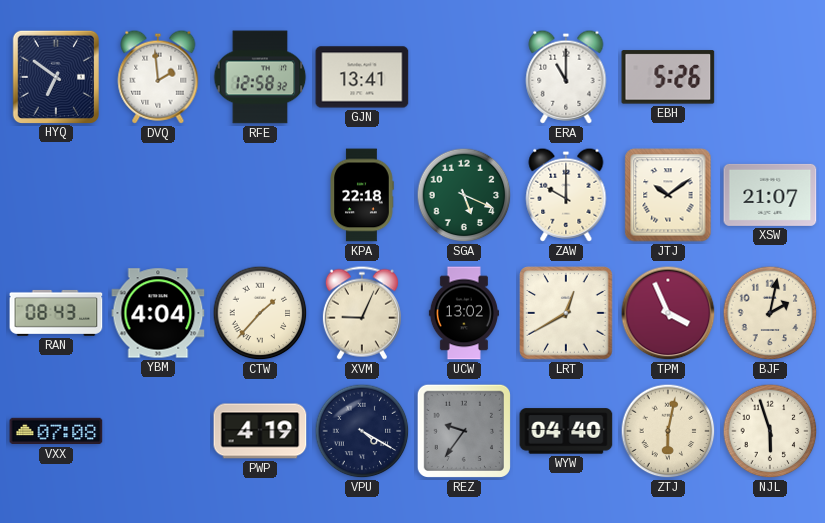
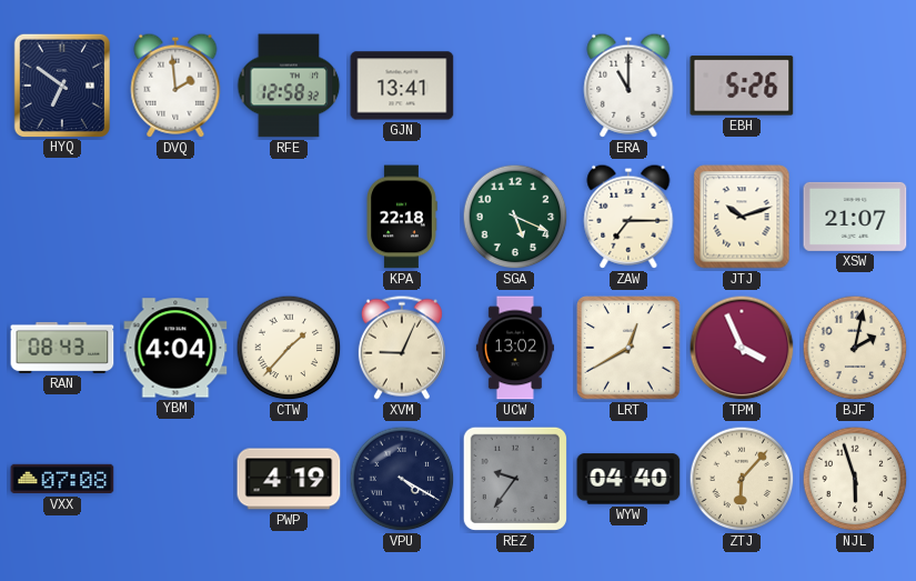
ZAW: 10:00 -> 7:15 (628, 217)
JTJ: 10:09 -> 10:12 (742, 217)
ZTJ: 6:02 -> 6:07 (742, 479)
